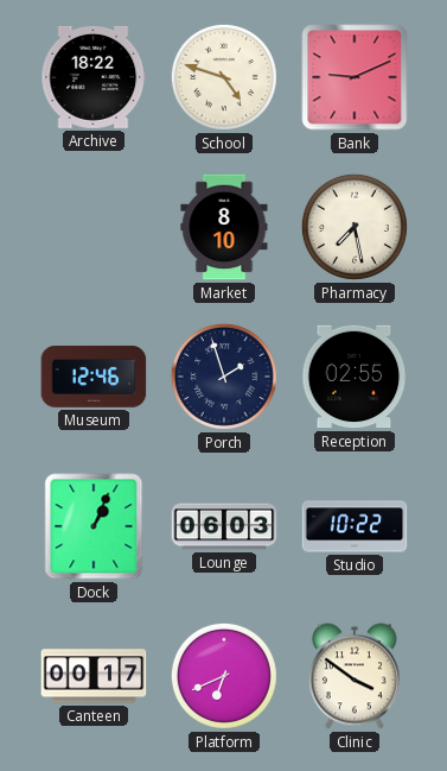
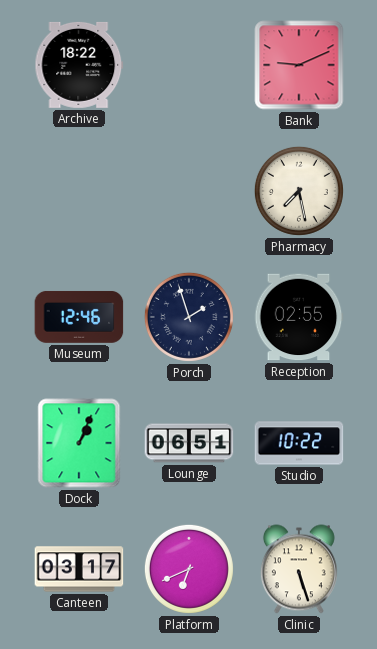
School: 4:48 -> none (224, 77)
Market: 8:10 -> none (224, 227)
Lounge: 06:03 -> 06:51 (189, 443)
Canteen: 00:17 -> 03:17 (79, 569)
Clinic: 3:51 -> 5:27 (299, 569)
